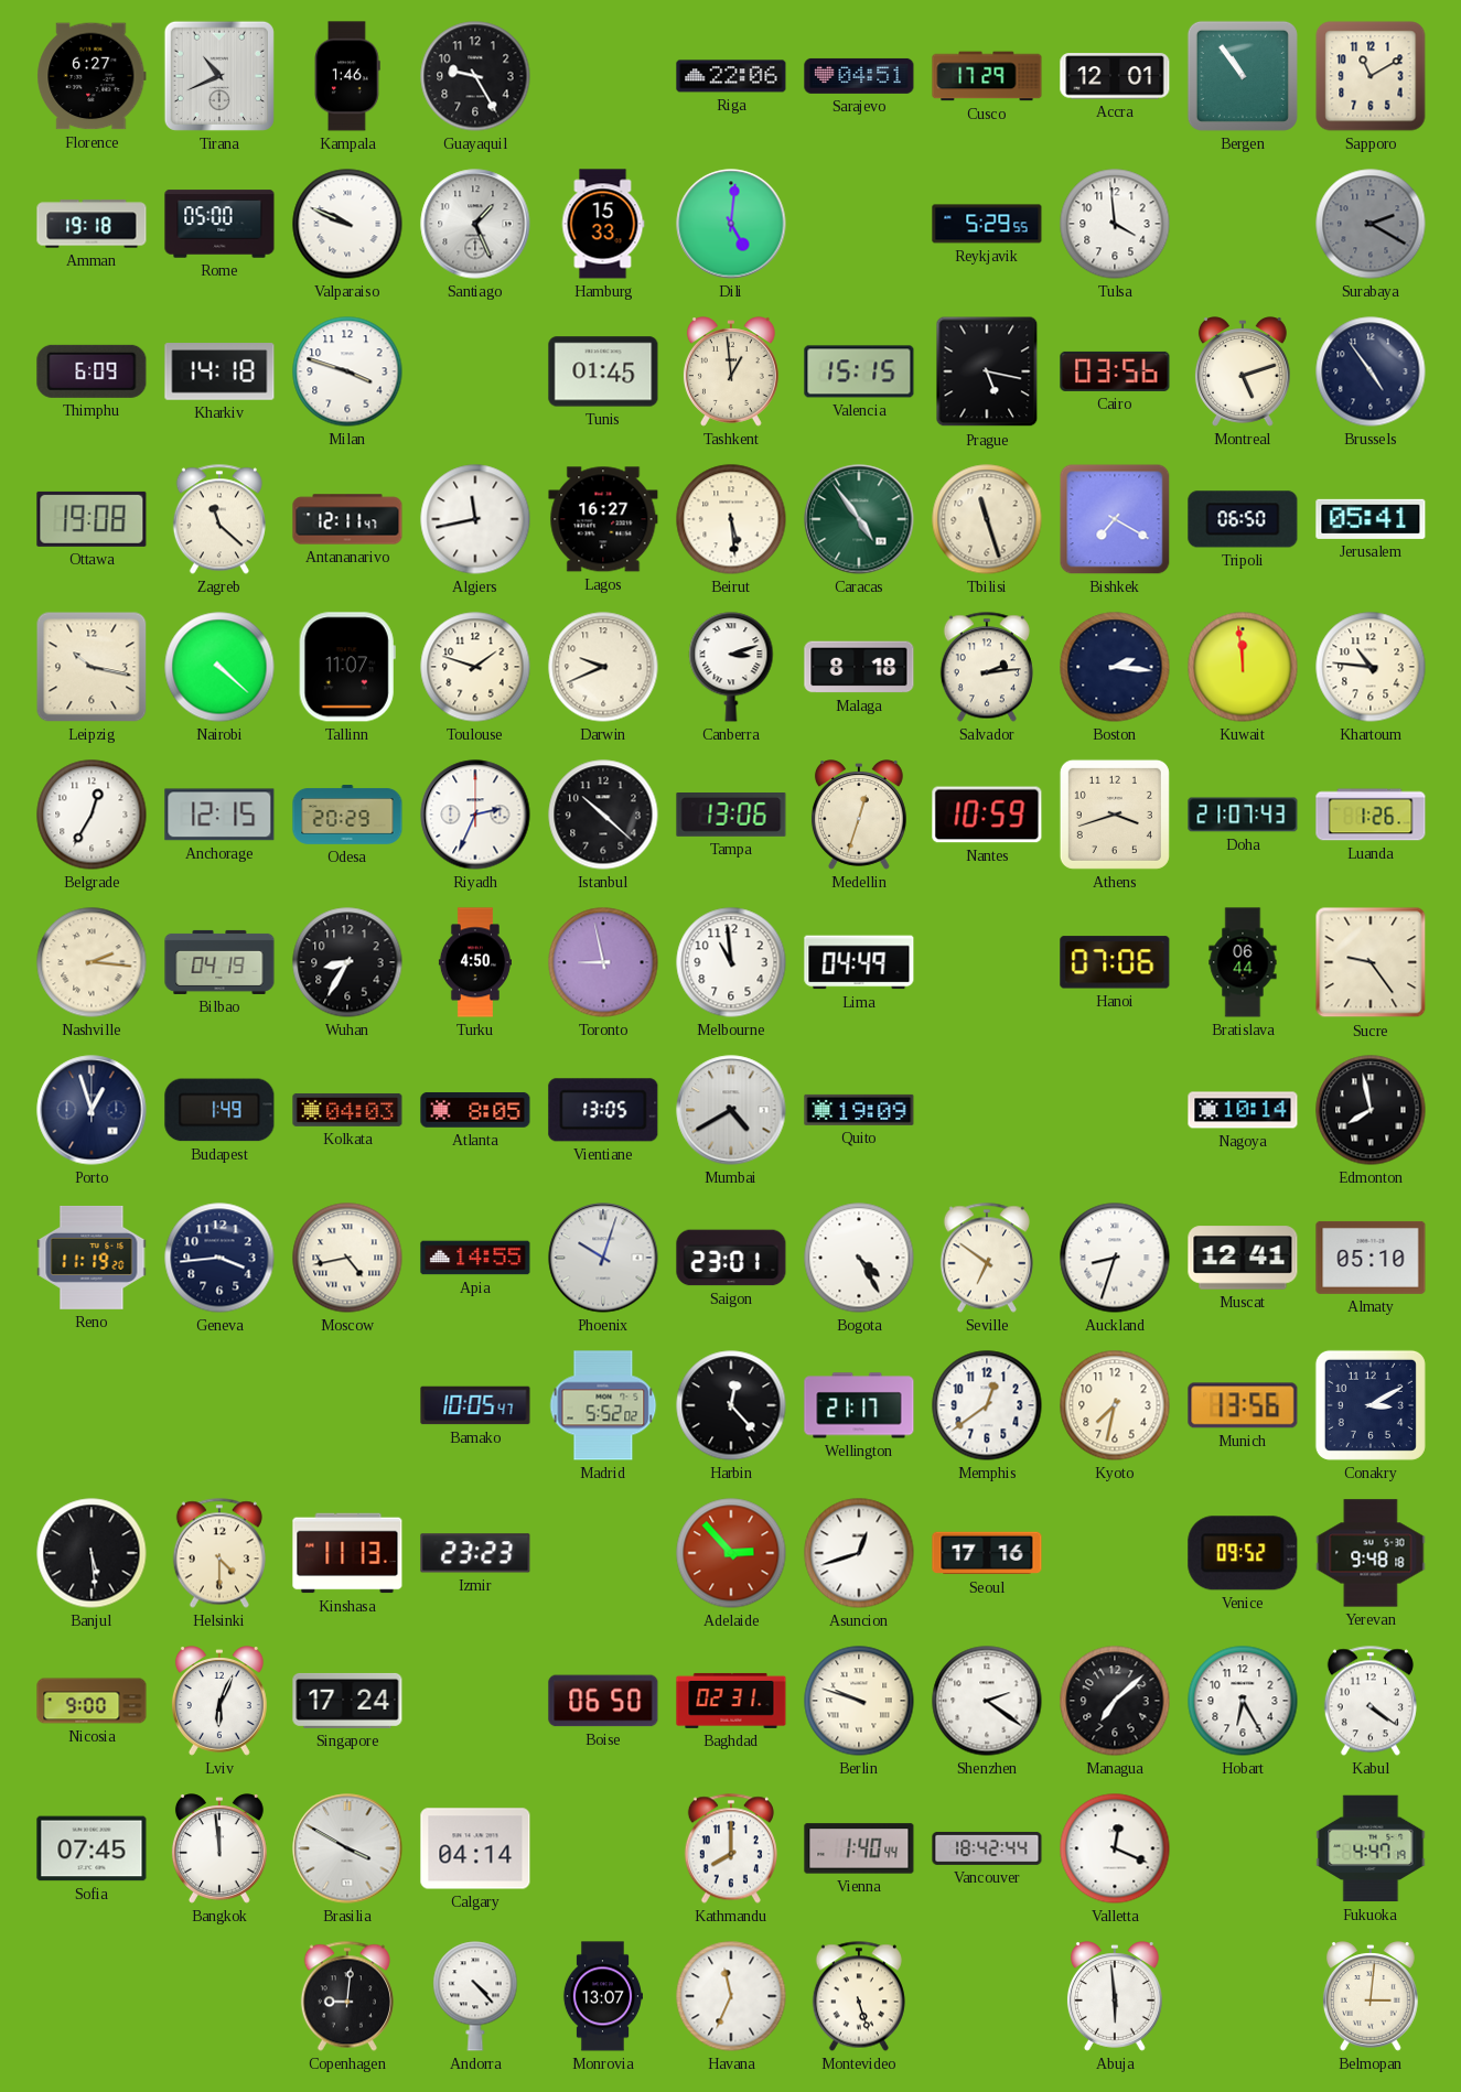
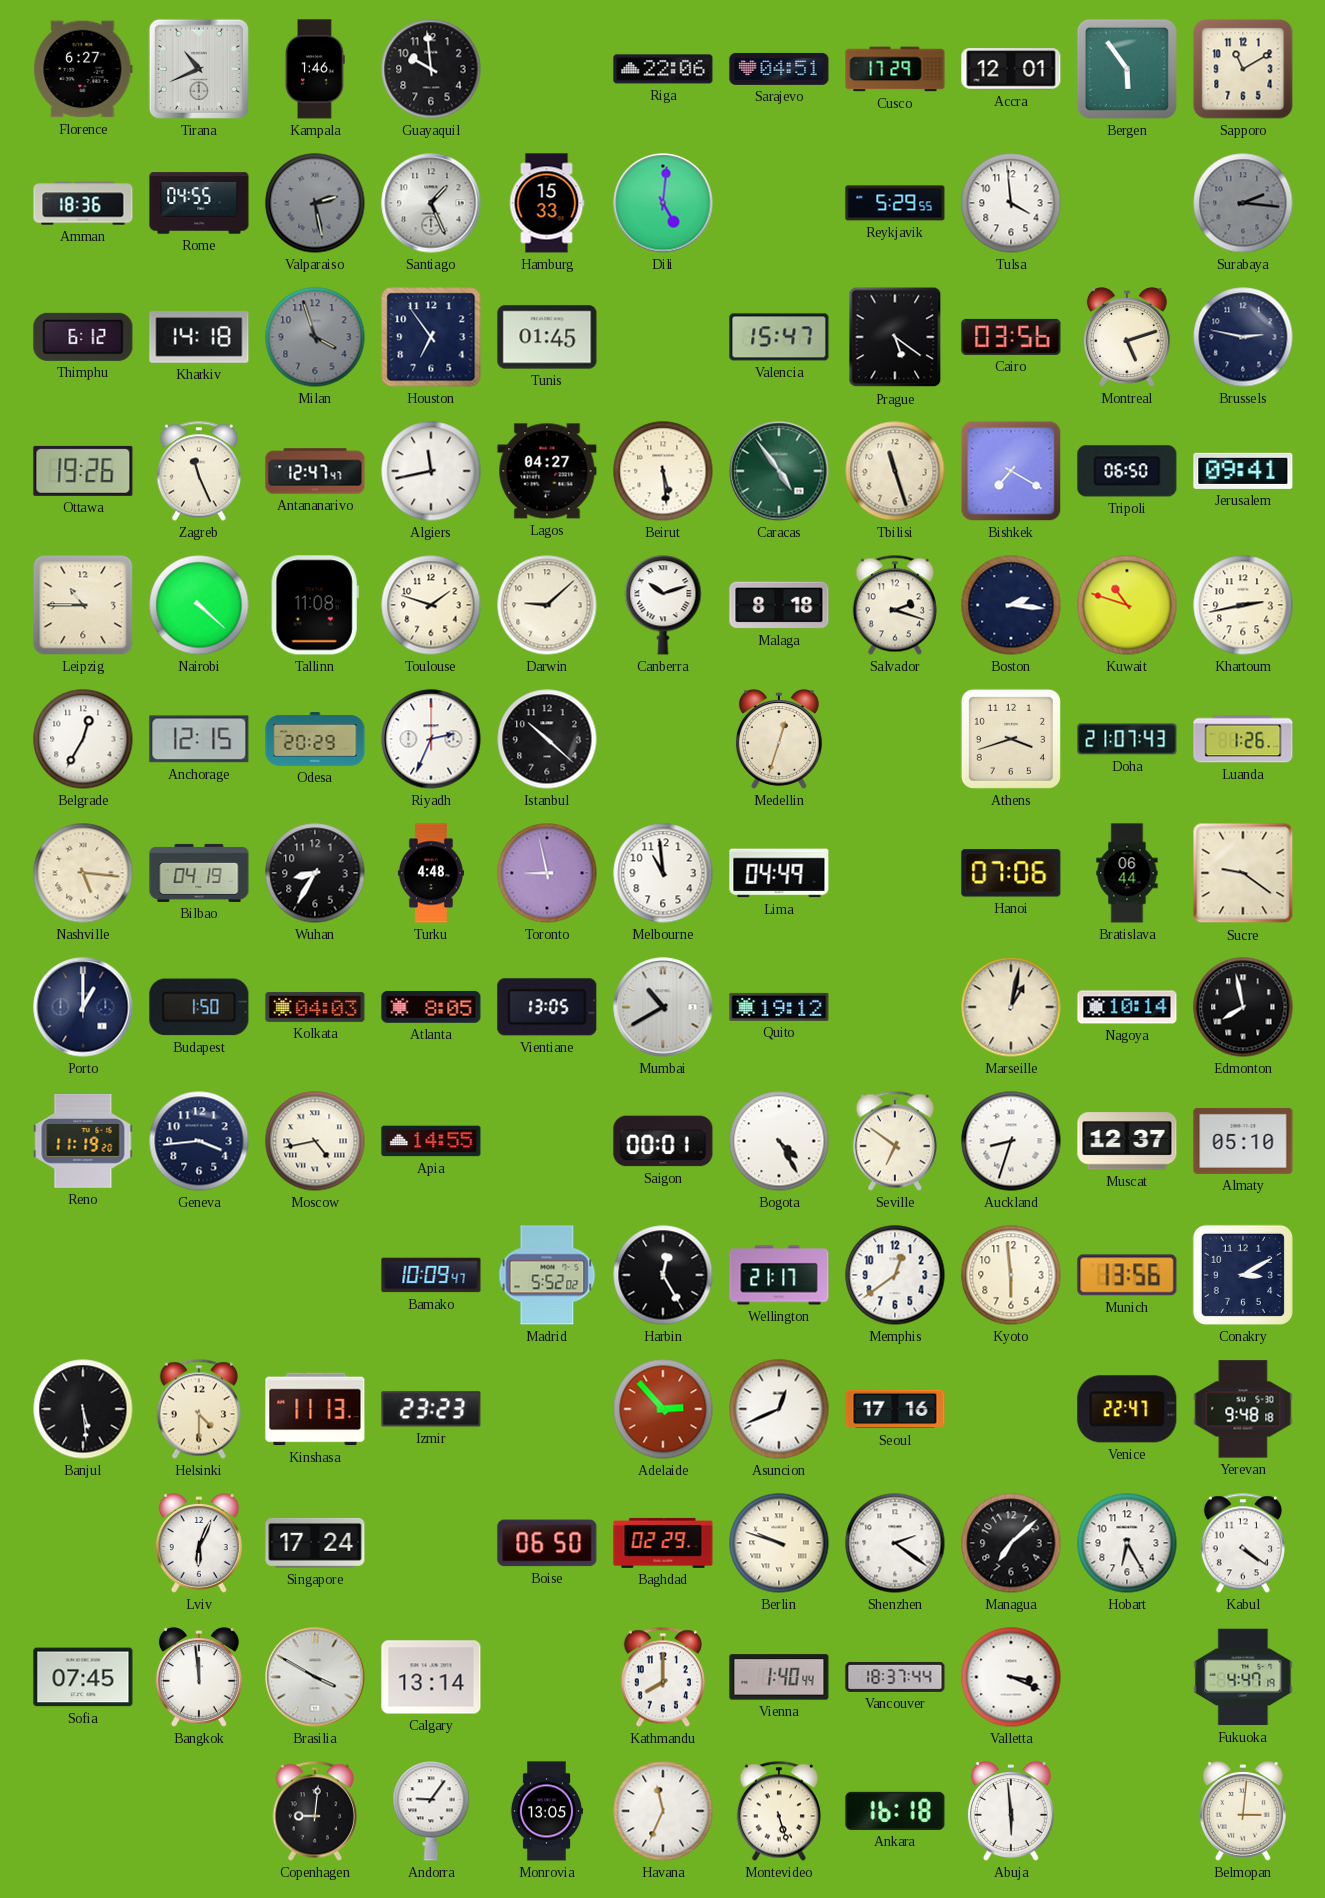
Guayaquil: 9:25 -> 9:59 (431, 69)
Bergen: 10:54 -> 5:54 (1127, 69)
Amman: 19:18 -> 18:36 (83, 203)
Rome: 05:00 -> 04:55 (199, 203)
Valparaiso: 9:49 -> 2:28 (315, 203)
Valparaiso dial: white -> grey (315, 203)
Surabaya: 2:20 -> 2:16 (1243, 203)
Thimphu: 6:09 -> 6:12 (83, 337)
Milan: 3:48 -> 3:57 (315, 337)
Milan dial: white -> grey (315, 337)
Houston: none -> 6:54 (431, 337)
Tashkent: 12:59 -> none (731, 371)
Valencia: 15:15 -> 15:47 (779, 337)
Prague: 5:17 -> 5:21 (895, 337)
Brussels: 4:54 -> 2:47 (1243, 337)
Ottawa: 19:08 -> 19:26 (83, 471)
Zagreb: 11:22 -> 11:26 (199, 471)
Antananarivo: 12:11 -> 12:47 (315, 471)
Lagos: 16:27 -> 04:27 (547, 471)
Jerusalem: 05:41 -> 09:41 (1243, 471)
Leipzig: 10:17 -> 10:45 (83, 605)
Tallinn: 11:07 -> 11:08 (315, 605)
Darwin: 9:41 -> 9:08 (547, 605)
Canberra: 3:12 -> 10:12 (663, 605)
Salvador: 2:14 -> 2:18 (895, 605)
Kuwait: 11:59 -> 10:48 (1127, 605)
Khartoum: 10:46 -> 2:43 (1243, 605)
Tampa: 13:06 -> none (731, 816)
Nantes: 10:59 -> none (987, 815)
Nashville: 2:16 -> 5:16 (83, 873)
Turku: 4:50 -> 4:48 (431, 873)
Sucre: 9:24 -> 9:21 (1243, 873)
Porto: 12:57 -> 1:00 (83, 1007)
Budapest: 1:49 -> 1:50 (199, 1007)
Mumbai: 4:40 -> 10:40 (663, 1007)
Quito: 19:09 -> 19:12 (779, 1007)
Marseille: none -> 1:02 (1011, 1007)
Phoenix: 10:03 -> none (603, 1258)
Saigon: 23:01 -> 00:01 (663, 1141)
Muscat: 12:41 -> 12:37 (1127, 1141)
Bamako: 10:05 -> 10:09 (431, 1275)
Harbin: 12:23 -> 12:25 (663, 1275)
Kyoto: 7:32 -> 5:59 (1011, 1275)
Asuncion: 12:42 -> 12:41 (779, 1409)
Venice: 09:52 -> 22:47 (1127, 1409)
Nicosia: 9:00 -> none (92, 1701)
Baghdad: 02:31 -> 02:29 (663, 1543)
Calgary: 04:14 -> 13:14 (431, 1677)
Vancouver: 18:42 -> 18:37 (895, 1677)
Valletta: 12:19 -> 3:19 (1011, 1677)
Andorra: 4:23 -> 9:06 (431, 1811)
Monrovia: 13:07 -> 13:05 (546, 1811)
Ankara: none -> 16:18 (895, 1811)
